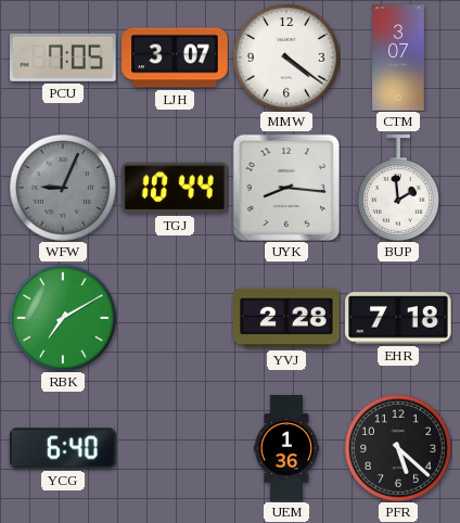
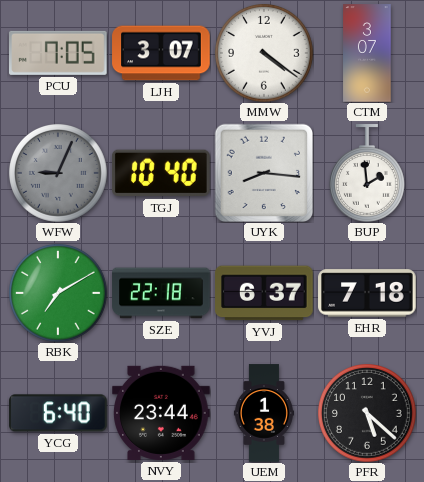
TGJ: 10:44 -> 10:40 (162, 173)
SZE: none -> 22:18 (161, 293)
YVJ: 2:28 -> 6:37 (264, 293)
NVY: none -> 23:44 (161, 413)
UEM: 1:36 -> 1:38 (264, 413)
